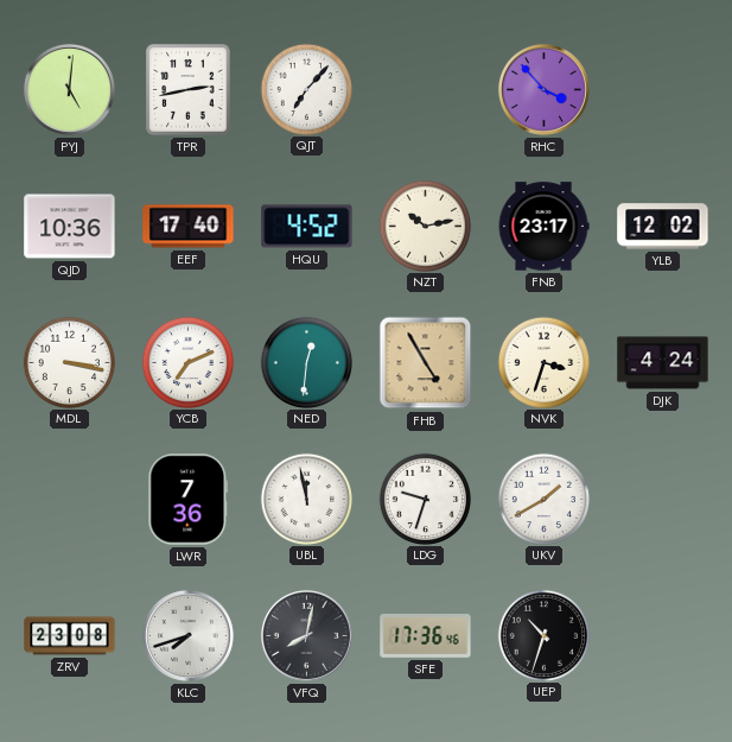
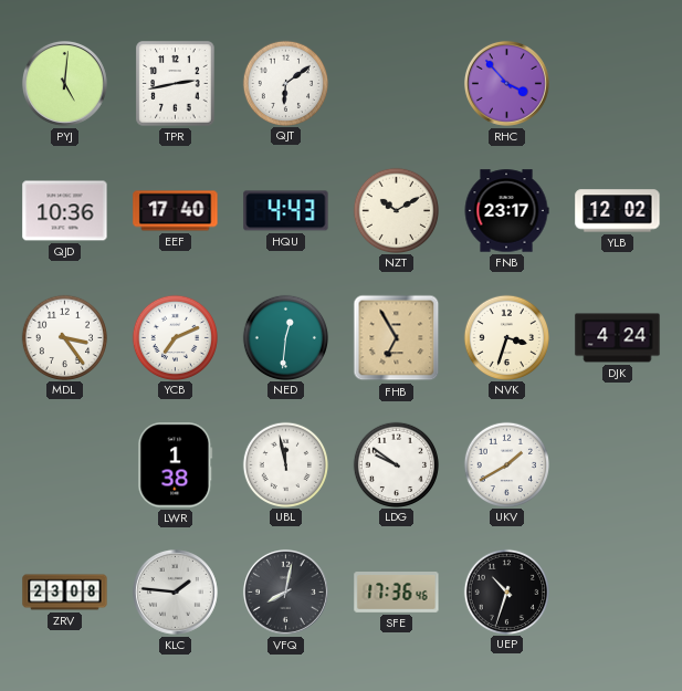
QJT: 7:07 -> 6:09 (285, 83)
HQU: 4:52 -> 4:43 (286, 211)
NZT: 10:13 -> 10:10 (396, 210)
MDL: 3:17 -> 3:24 (64, 337)
FHB: 4:55 -> 6:55 (397, 338)
LWR: 7:36 -> 1:38 (176, 465)
LDG: 9:33 -> 9:51 (396, 464)
KLC: 7:42 -> 1:46 (175, 591)
